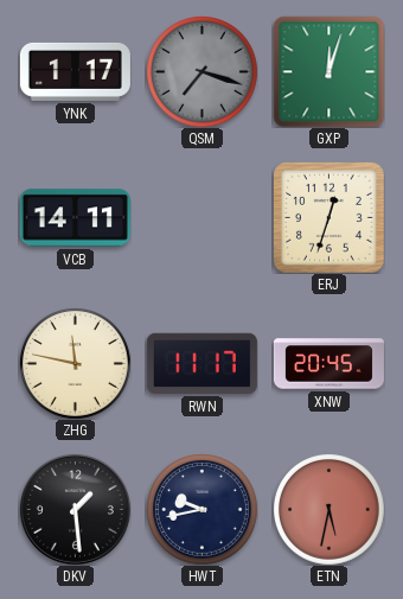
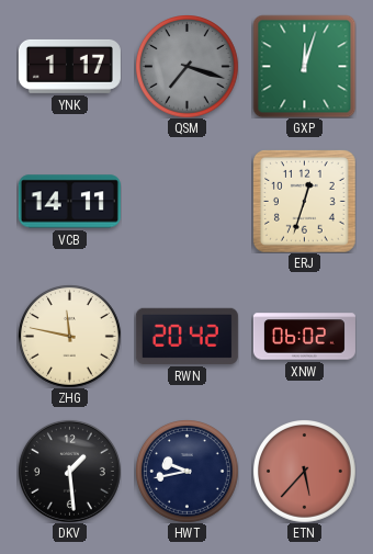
RWN: 11:17 -> 20:42 (187, 336)
XNW: 20:45 -> 06:02 (304, 337)
ETN: 5:32 -> 5:37 (305, 472)
